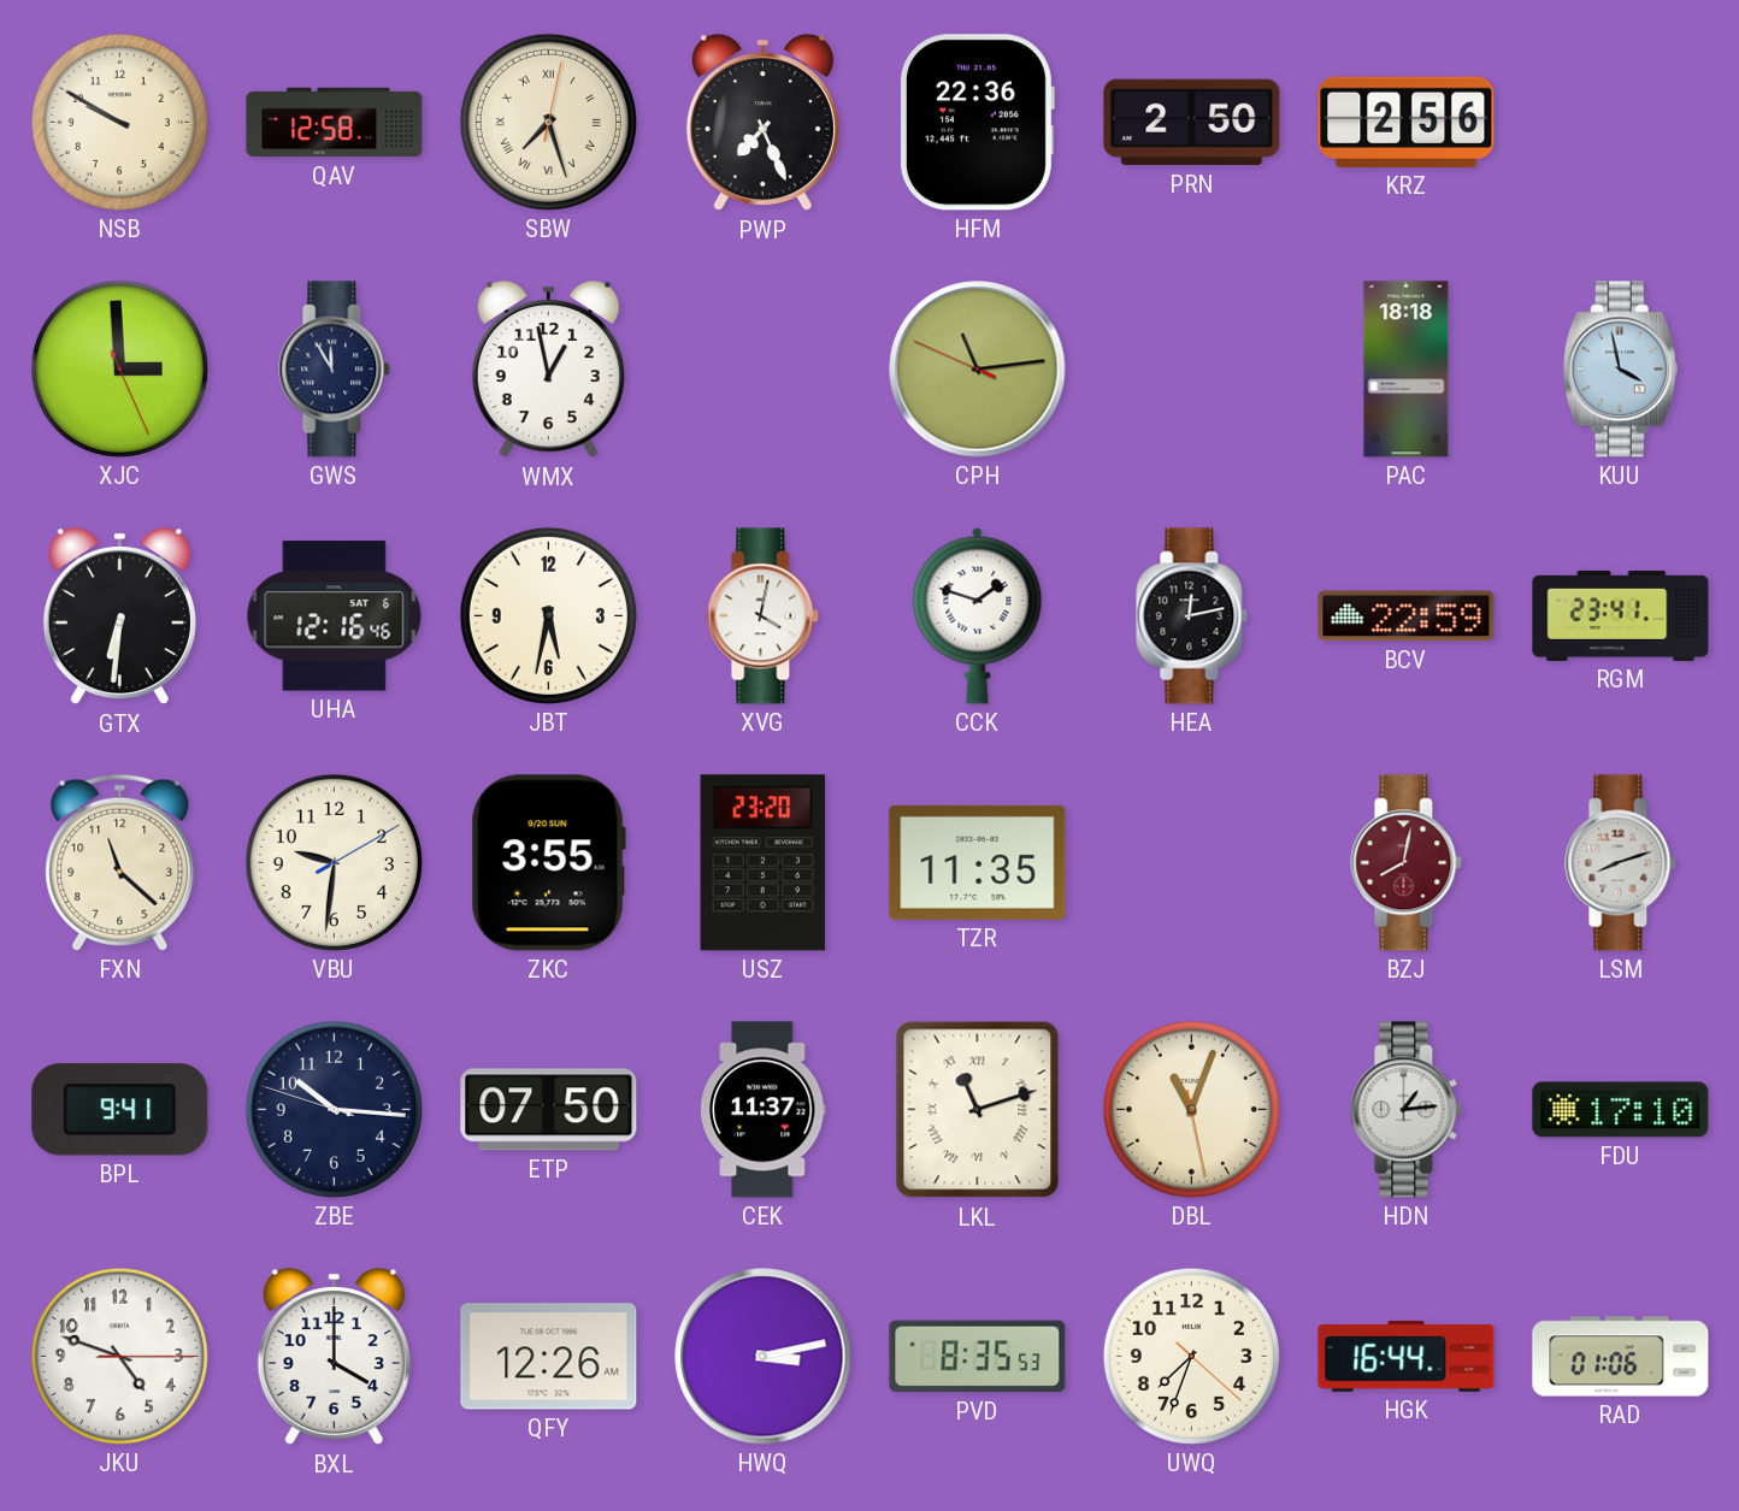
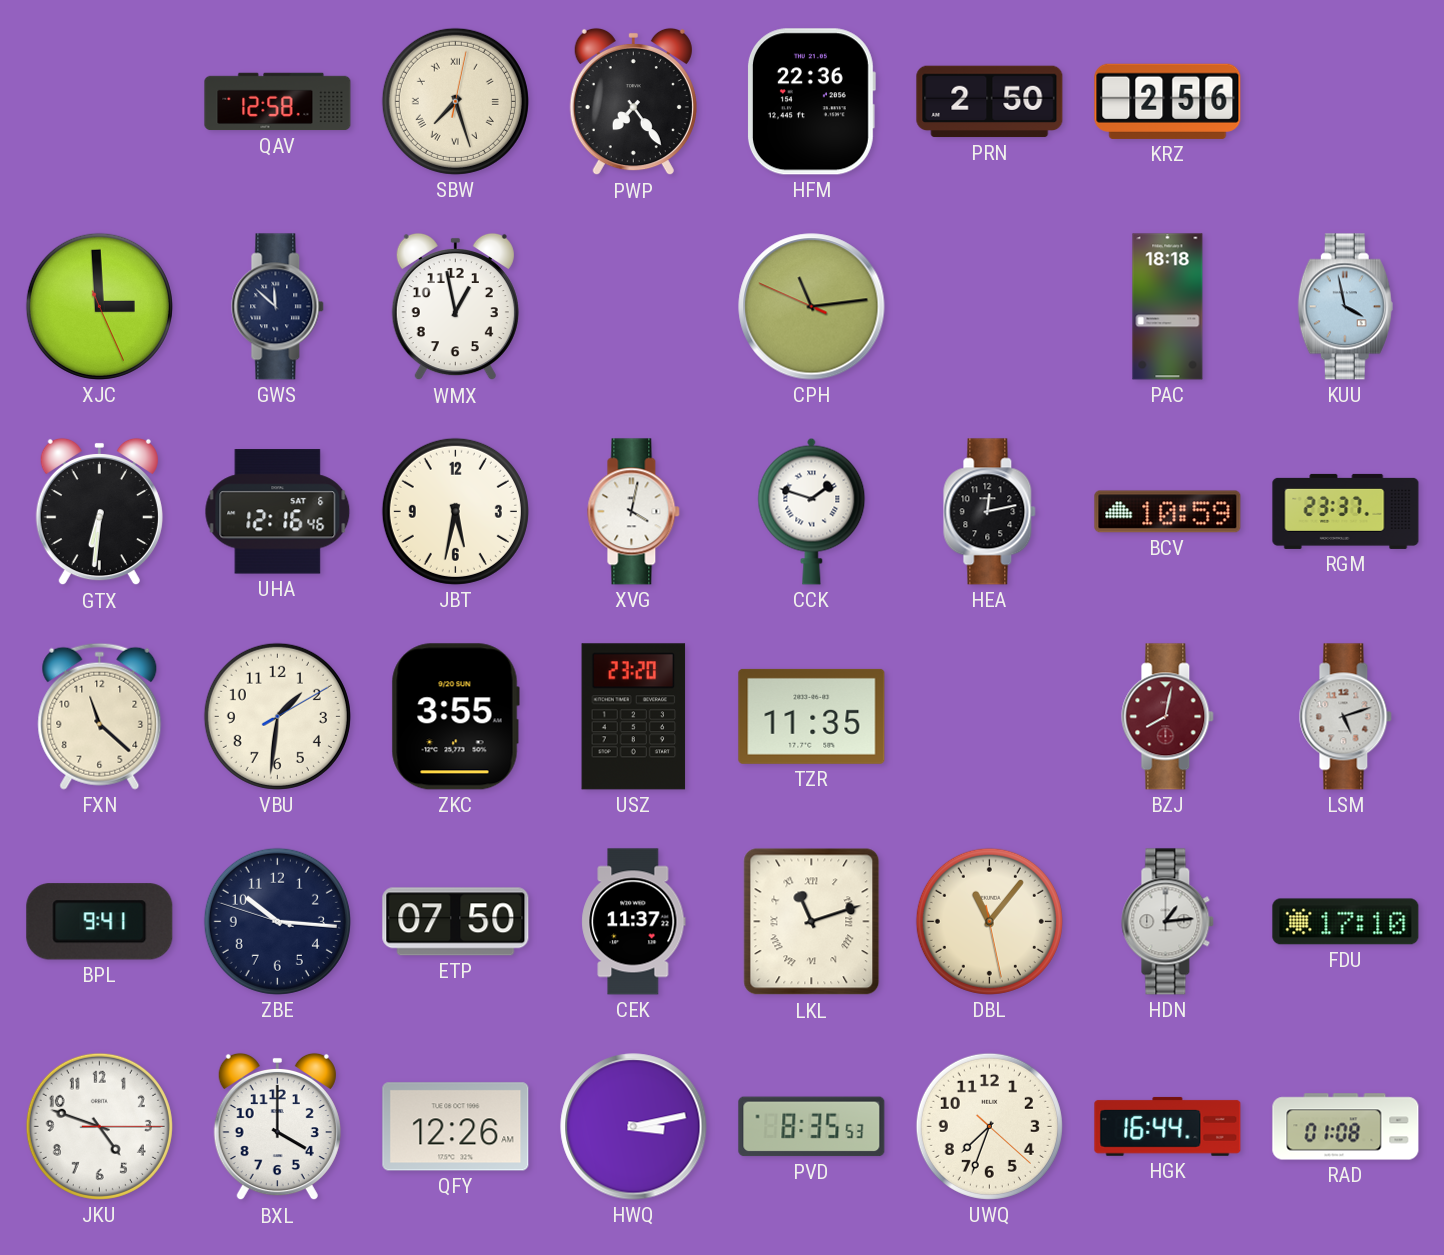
NSB: 9:50 -> none (119, 122)
PWP: 7:26 -> 7:24 (633, 102)
GWS: 11:55 -> 11:52 (278, 307)
BCV: 22:59 -> 10:59 (1168, 512)
RGM: 23:41 -> 23:37 (1346, 511)
VBU: 9:31 -> 1:31 (277, 716)
LSM: 8:12 -> 5:12 (1346, 717)
DBL: 11:03 -> 11:06 (989, 921)
RAD: 01:06 -> 01:08 (1346, 1127)
